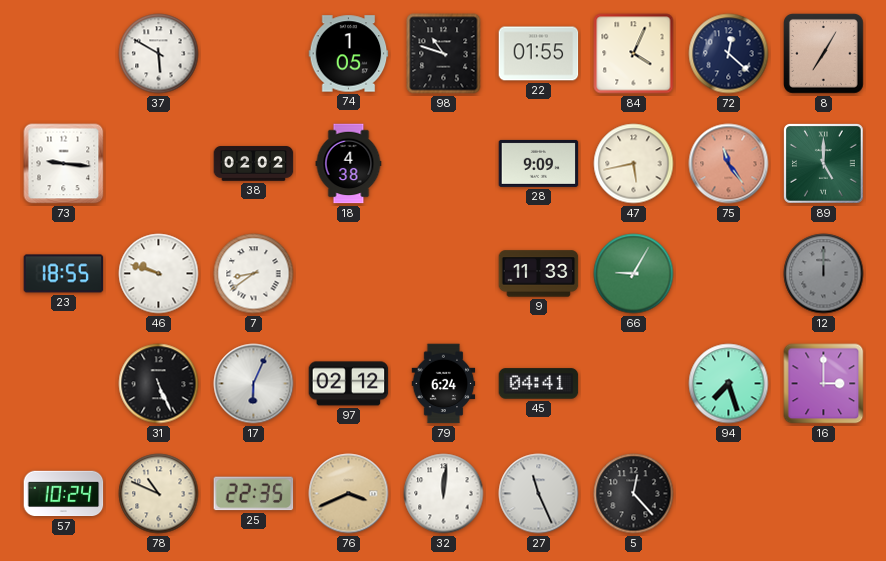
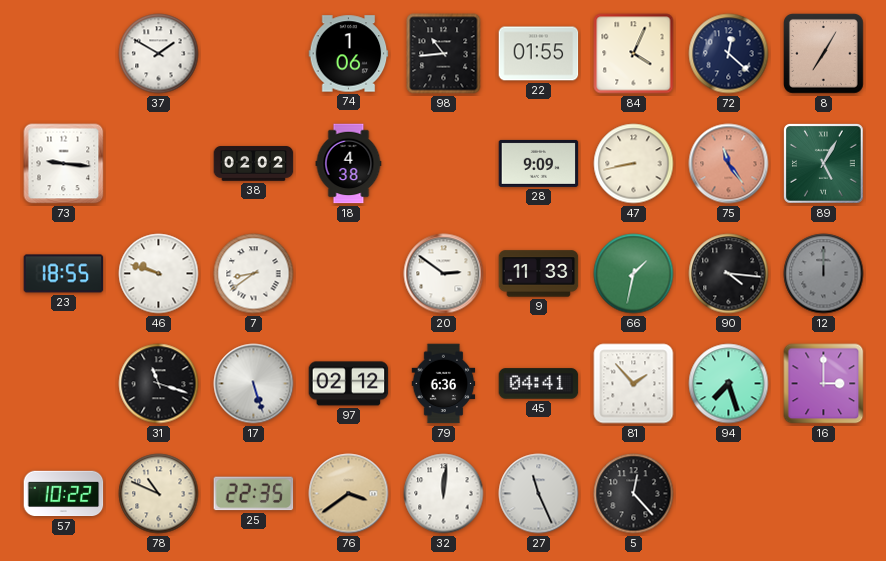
37: 5:50 -> 1:50 (159, 54)
74: 1:05 -> 1:06 (349, 54)
98: 10:48 -> 10:44 (444, 54)
47: 5:43 -> 8:43 (634, 164)
89: 5:00 -> 5:05 (824, 164)
20: none -> 2:51 (444, 274)
66: 9:05 -> 1:32 (634, 274)
90: none -> 4:16 (729, 274)
31: 5:26 -> 11:18 (159, 384)
17: 6:04 -> 5:27 (254, 384)
79: 6:24 -> 6:36 (444, 384)
81: none -> 1:53 (634, 384)
57: 10:24 -> 10:22 (64, 494)
76: 3:41 -> 3:39 (349, 494)
